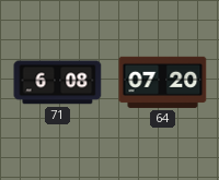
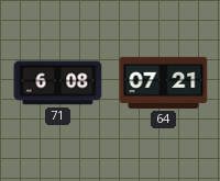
64: 07:20 -> 07:21 (164, 82)
